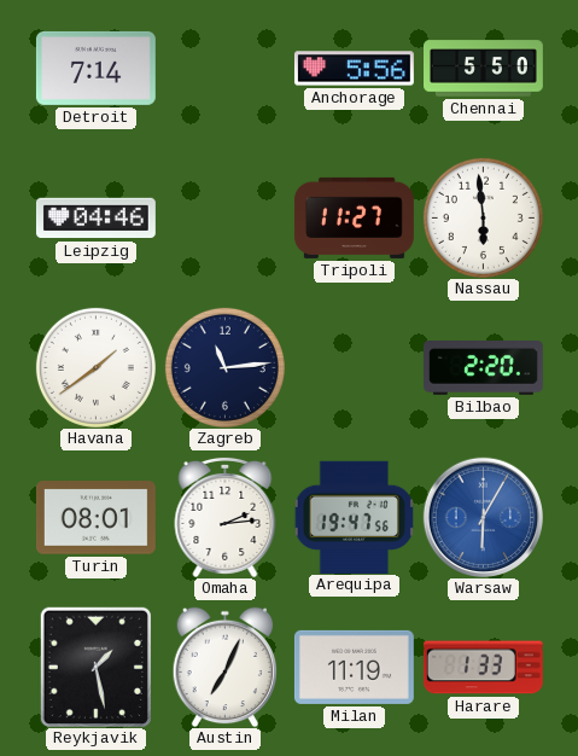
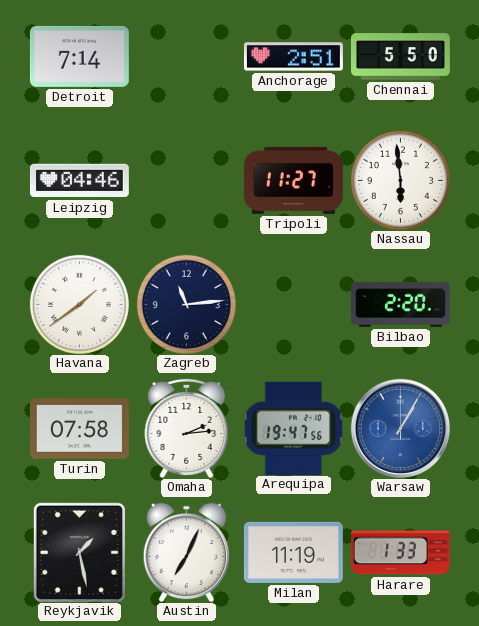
Anchorage: 5:56 -> 2:51 (293, 57)
Turin: 08:01 -> 07:58 (79, 429)
Warsaw: 6:05 -> 1:05 (400, 428)
